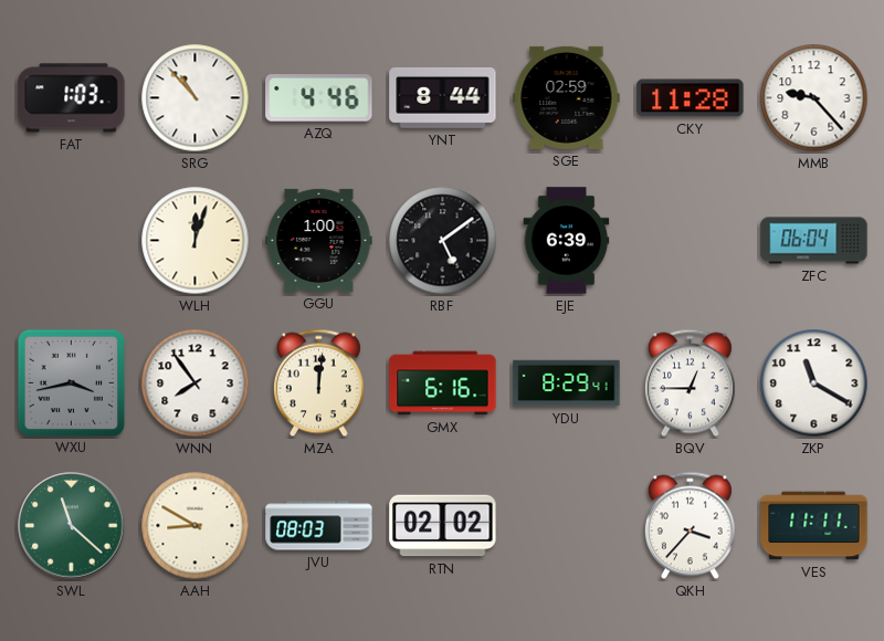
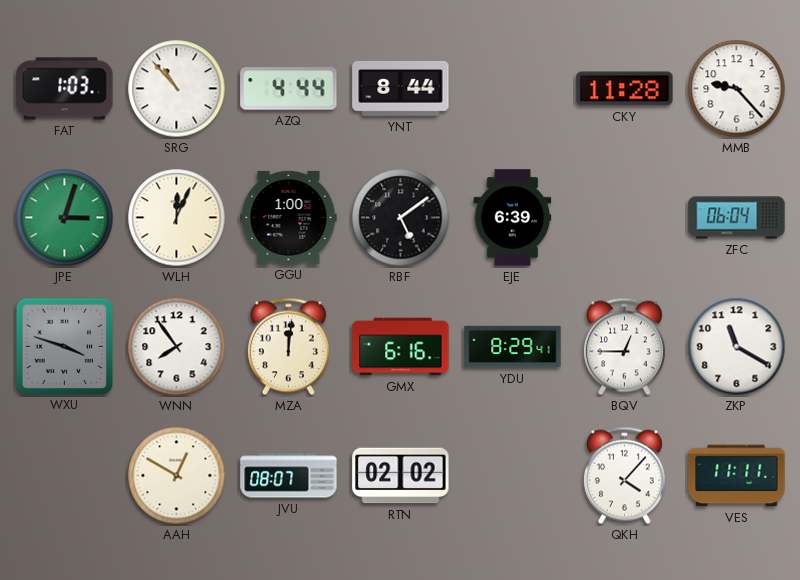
AZQ: 4:46 -> 4:44 (289, 89)
SGE: 02:59 -> none (567, 97)
JPE: none -> 3:03 (65, 218)
WLH: 12:03 -> 12:04 (177, 218)
WXU: 3:43 -> 3:48 (64, 346)
SWL: 11:22 -> none (72, 526)
AAH: 8:50 -> 12:50 (177, 476)
JVU: 08:03 -> 08:07 (289, 476)
QKH: 3:37 -> 4:07 (624, 476)
